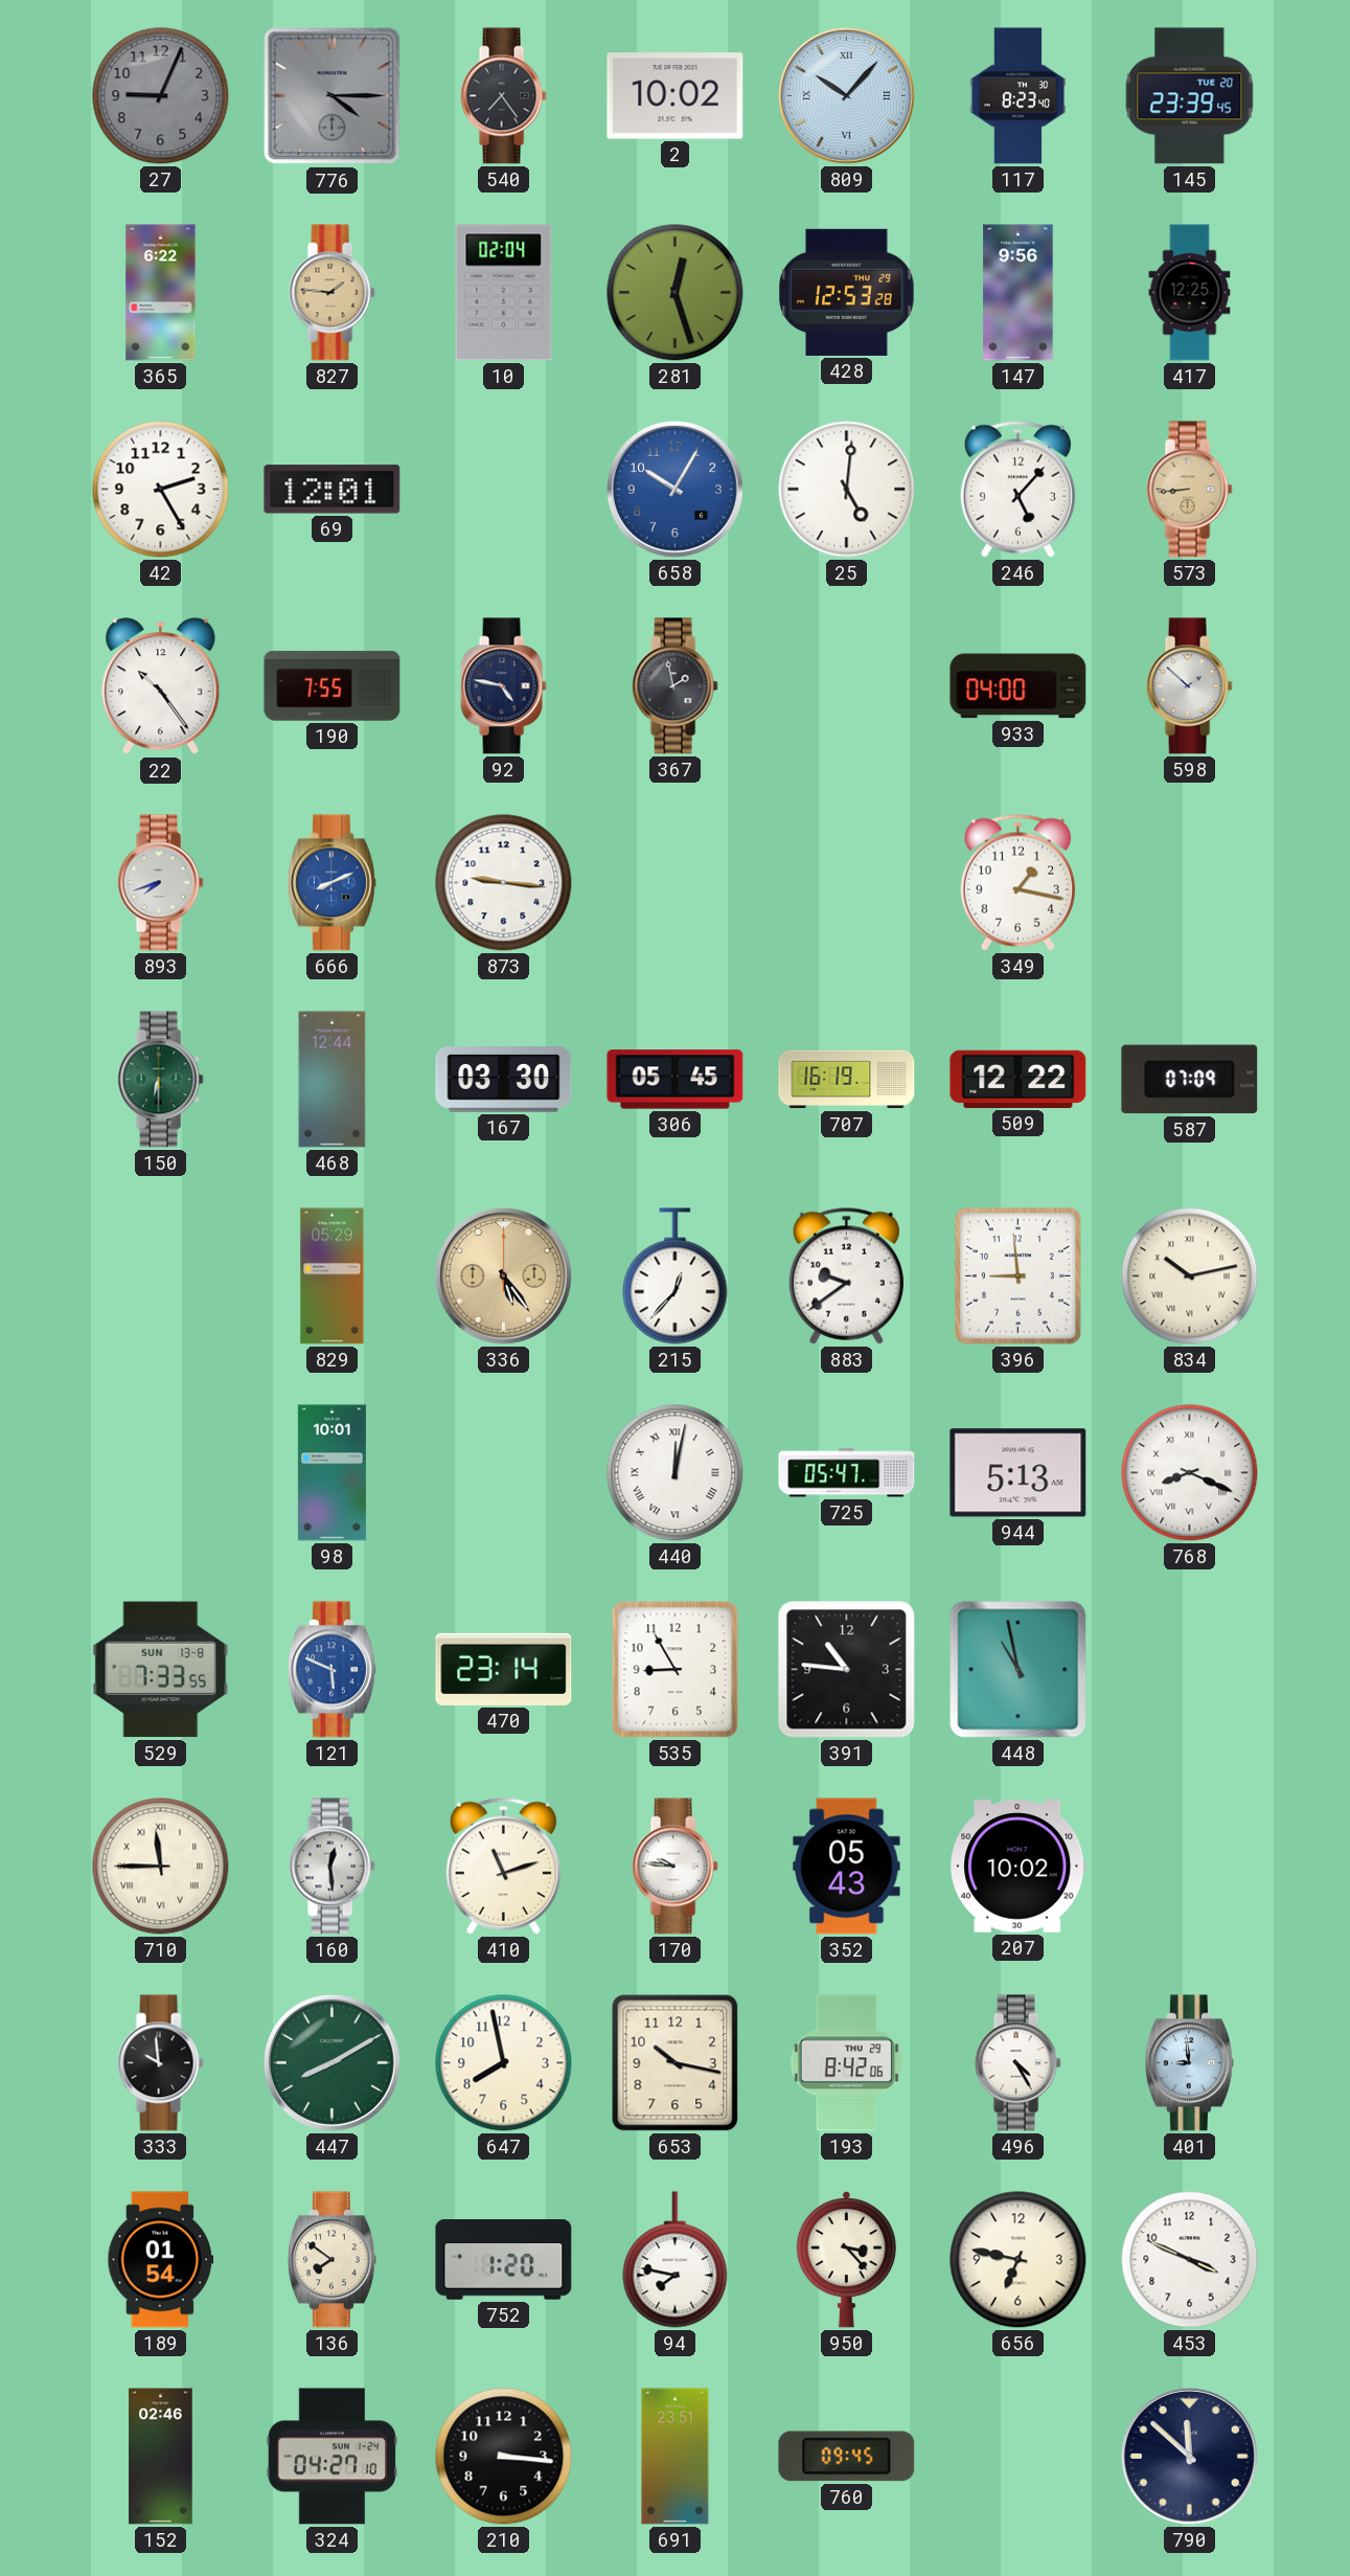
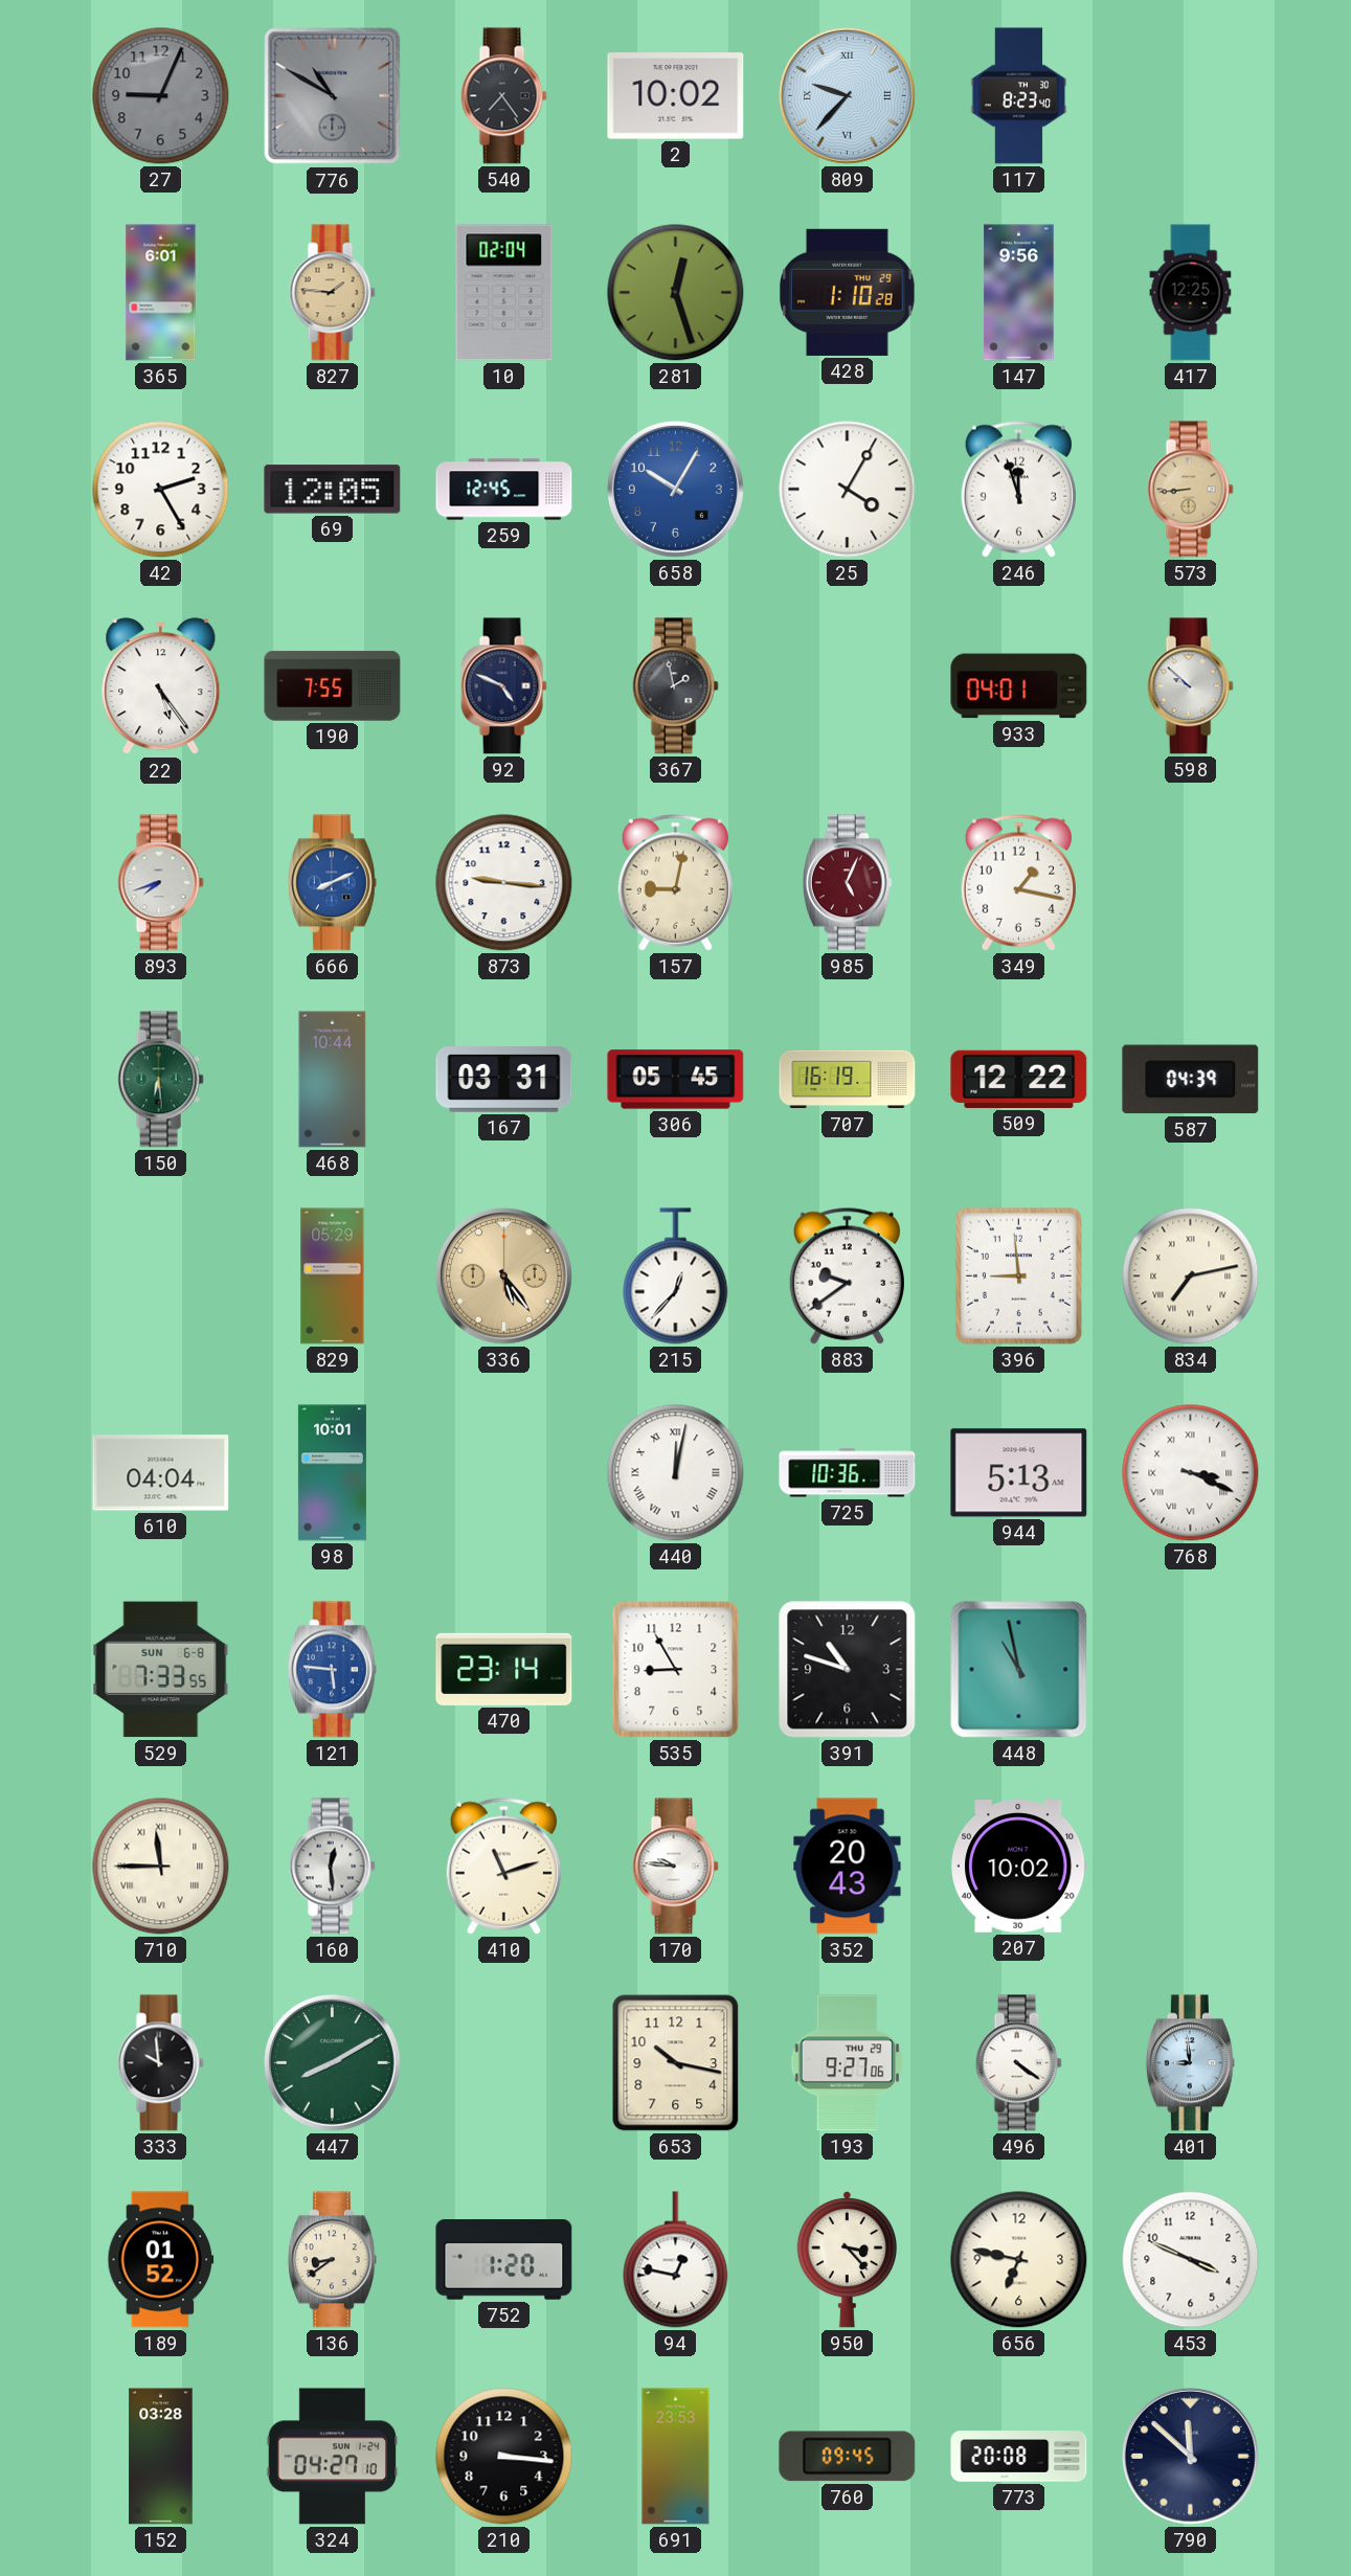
776: 4:15 -> 10:50 (333, 96)
809: 10:07 -> 9:37 (847, 95)
145: 23:39 -> none (1190, 96)
365: 6:22 -> 6:01 (161, 293)
428: 12:53 -> 1:10 (848, 292)
69: 12:01 -> 12:05 (333, 490)
259: none -> 12:45 (504, 490)
25: 5:01 -> 4:05 (848, 490)
246: 5:07 -> 11:57 (1018, 489)
22: 10:24 -> 5:24 (161, 686)
92: 4:47 -> 4:49 (503, 686)
933: 04:00 -> 04:01 (1019, 686)
598: 1:52 -> 9:52 (1190, 686)
157: none -> 9:02 (675, 882)
985: none -> 5:04 (847, 883)
150: 6:30 -> 6:29 (160, 1080)
468: 12:44 -> 10:44 (333, 1080)
167: 03:30 -> 03:31 (504, 1080)
587: 07:09 -> 04:39 (1191, 1080)
834: 10:13 -> 7:13 (1191, 1276)
610: none -> 04:04 (161, 1473)
725: 05:47 -> 10:36 (848, 1473)
768: 8:19 -> 3:19 (1191, 1473)
529 date: SUN 13-8 -> SUN 6-8 (161, 1670)
121: 5:49 -> 5:46 (332, 1670)
391: 10:46 -> 10:48 (848, 1670)
352: 05:43 -> 20:43 (848, 1867)
647: 7:58 -> none (504, 2063)
193: 8:42 -> 9:27 (848, 2063)
496: 4:25 -> 4:21 (1018, 2063)
189: 01:54 -> 01:52 (161, 2260)
136: 7:51 -> 8:39 (332, 2260)
94: 7:47 -> 12:47 (676, 2260)
152: 02:46 -> 03:28 (161, 2457)
691: 23:51 -> 23:53 (676, 2457)
773: none -> 20:08 (1019, 2457)
